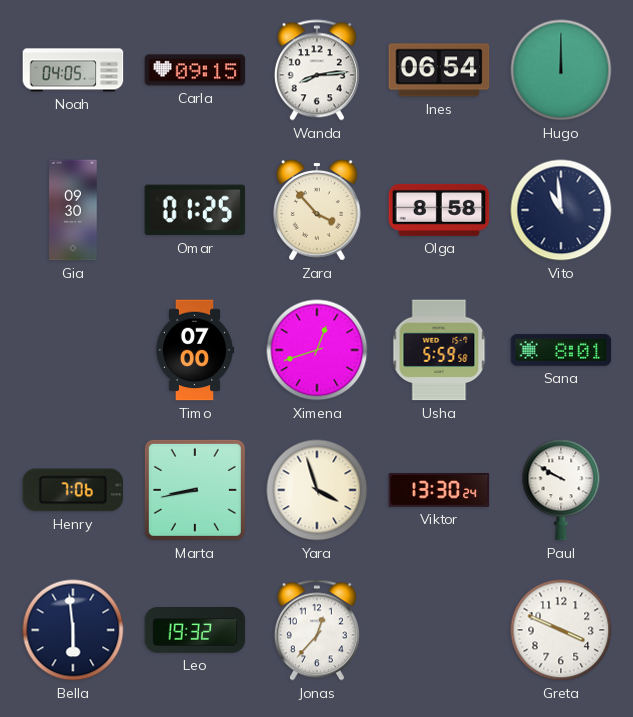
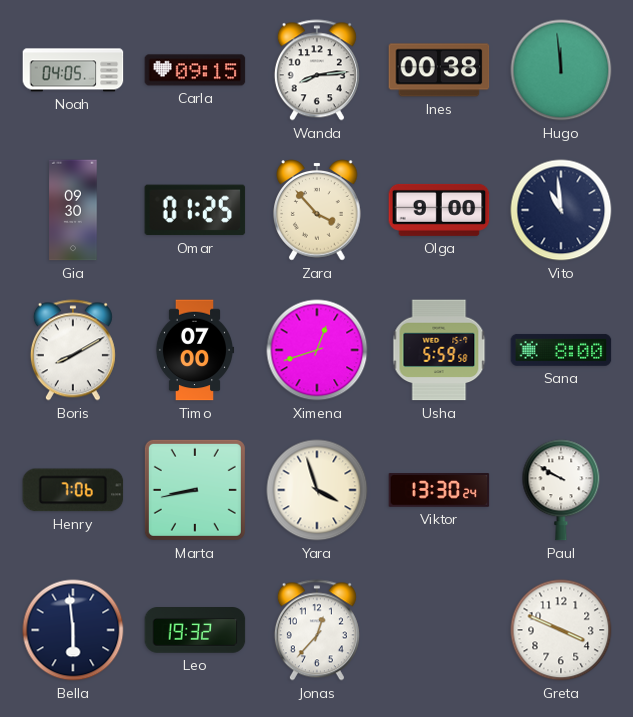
Ines: 06:54 -> 00:38 (439, 70)
Hugo: 12:00 -> 11:59 (561, 70)
Olga: 8:58 -> 9:00 (439, 210)
Boris: none -> 8:10 (73, 350)
Sana: 8:01 -> 8:00 (561, 350)
